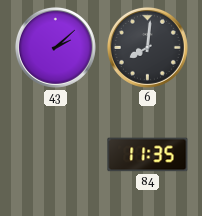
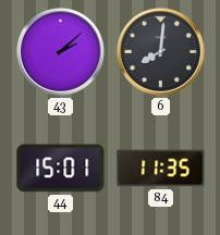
44: none -> 15:01 (61, 169)
